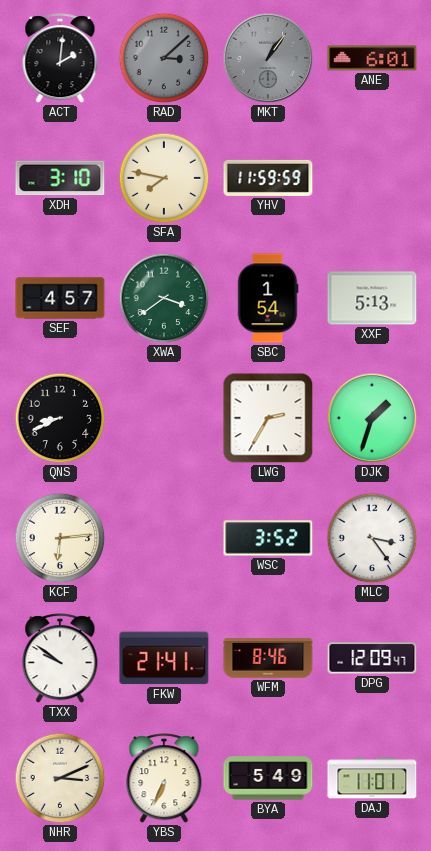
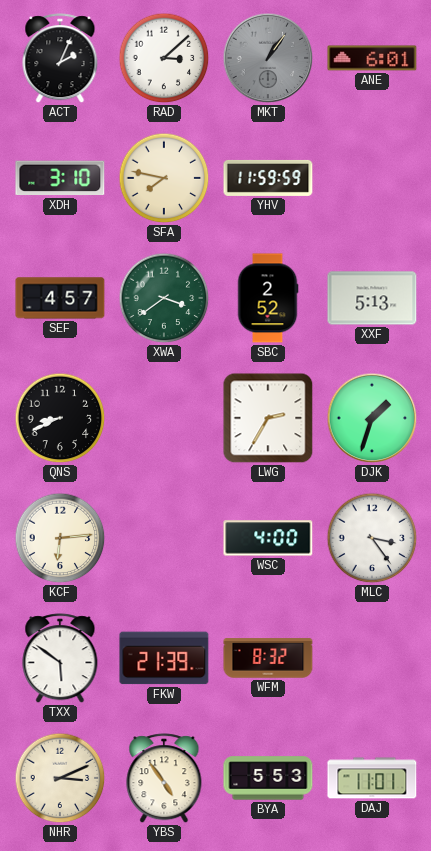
ACT: 2:01 -> 2:04 (60, 59)
RAD dial: grey -> white (164, 58)
SBC: 1:54 -> 2:52 (268, 298)
WSC: 3:52 -> 4:00 (268, 538)
TXX: 9:51 -> 5:51 (60, 659)
FKW: 21:41 -> 21:39 (164, 658)
WFM: 8:46 -> 8:32 (268, 658)
DPG: 12:09 -> none (372, 658)
YBS: 6:34 -> 4:54 (164, 779)
BYA: 5:49 -> 5:53 (268, 778)
